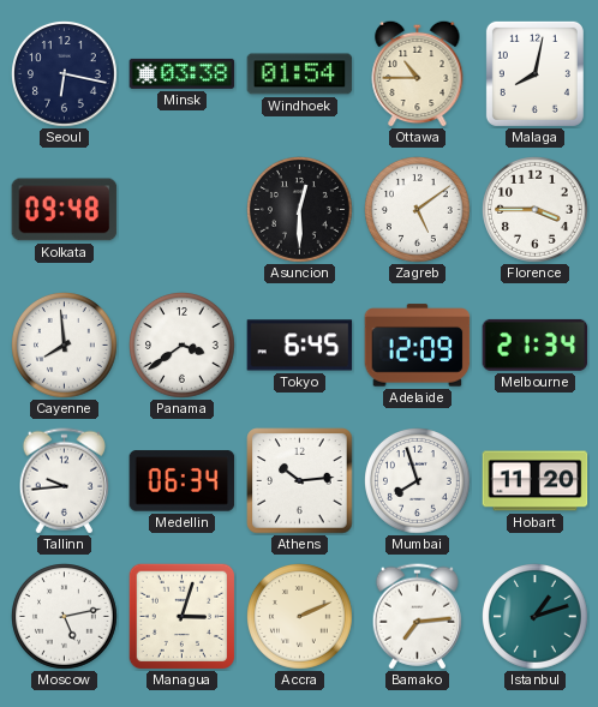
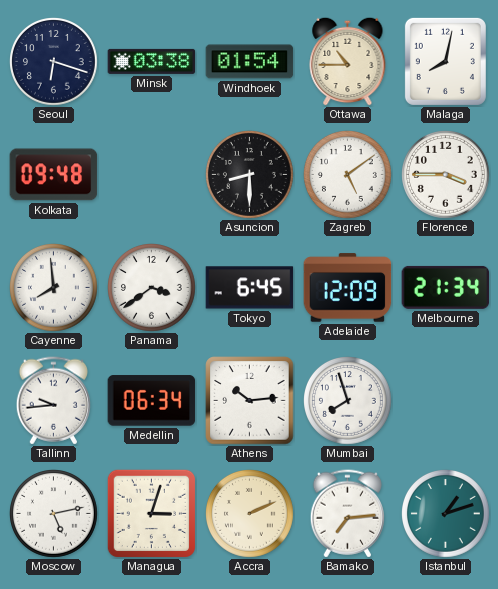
Seoul: 6:17 -> 6:18 (54, 62)
Asuncion: 12:30 -> 8:30 (250, 175)
Hobart: 11:20 -> none (536, 481)
